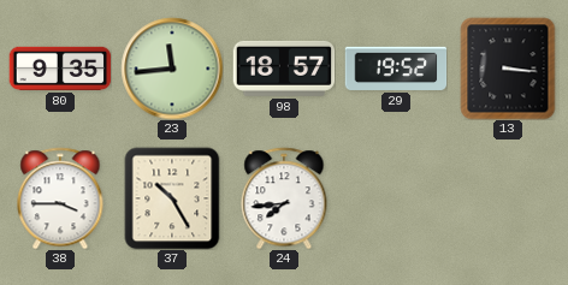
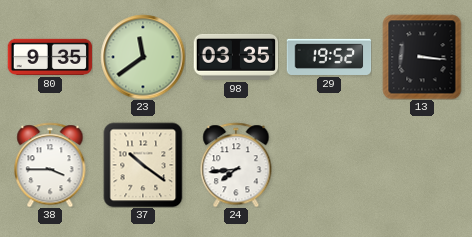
23: 11:44 -> 11:39 (143, 57)
98: 18:57 -> 03:35 (236, 57)
37: 10:25 -> 10:21 (143, 165)
